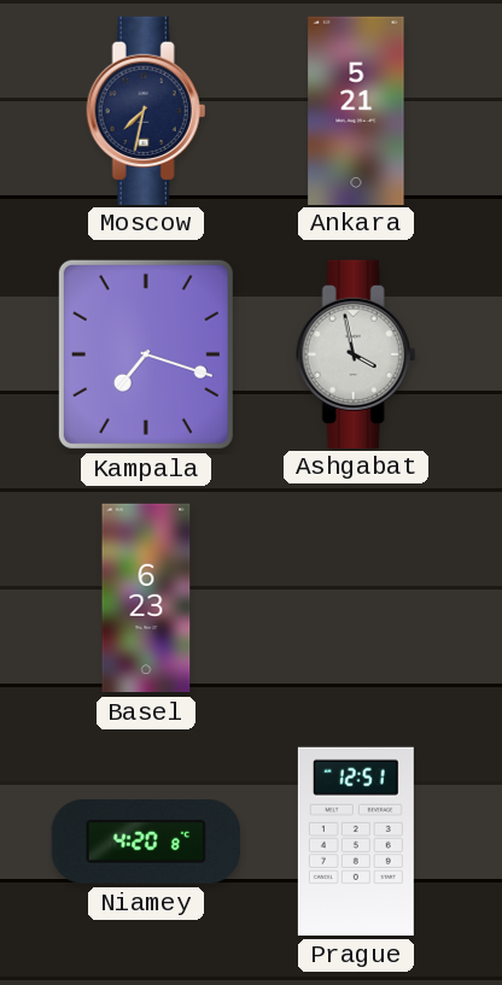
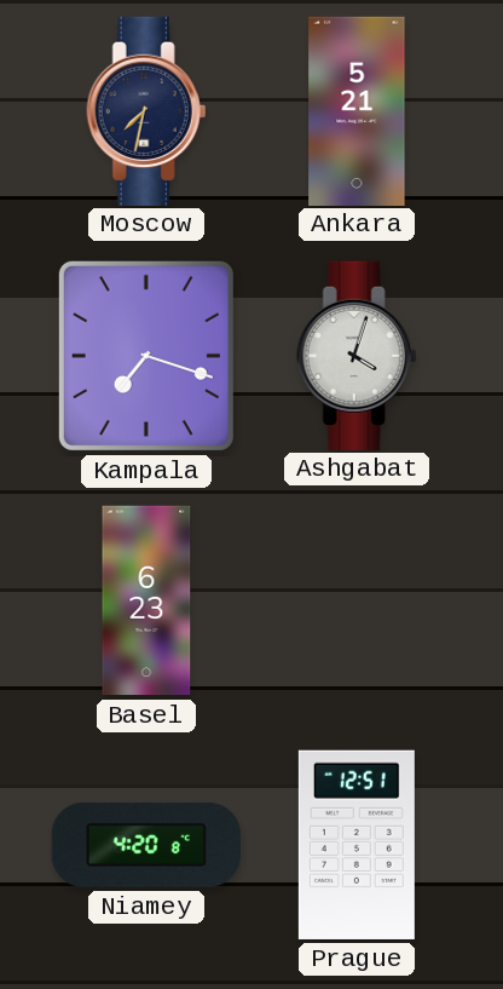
Ashgabat: 3:58 -> 4:03 (357, 355)
